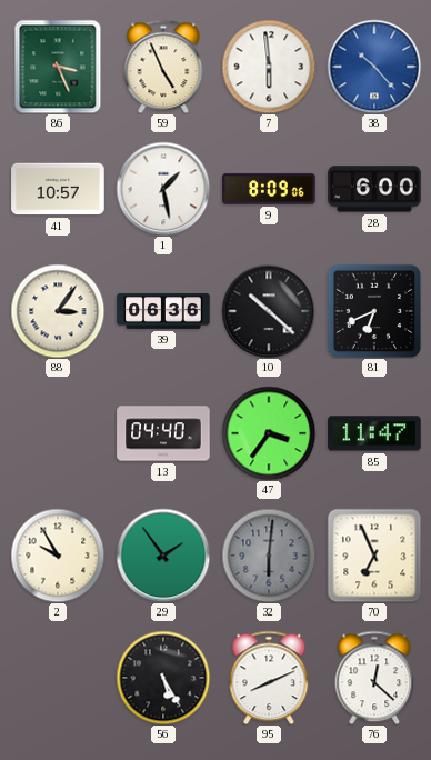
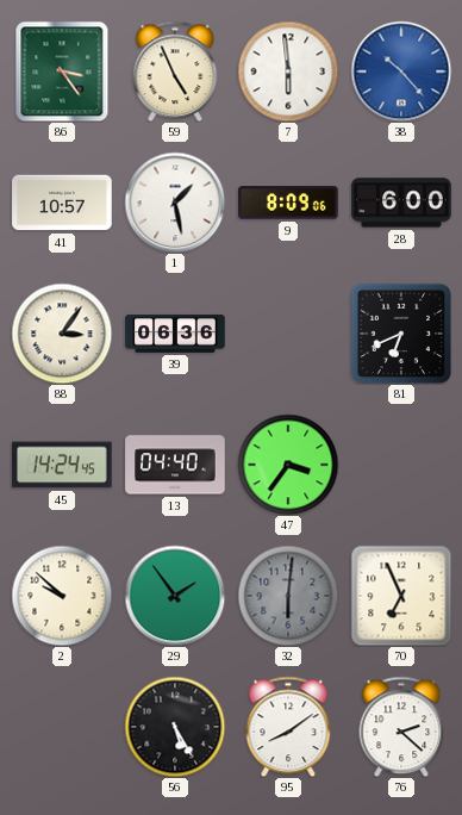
86: 3:26 -> 3:24 (62, 71)
10: 10:22 -> none (269, 311)
45: none -> 14:24 (62, 465)
85: 11:47 -> none (374, 433)
2: 9:55 -> 9:52 (62, 596)
95: 8:11 -> 8:09 (288, 727)
76: 12:22 -> 2:22 (401, 727)
